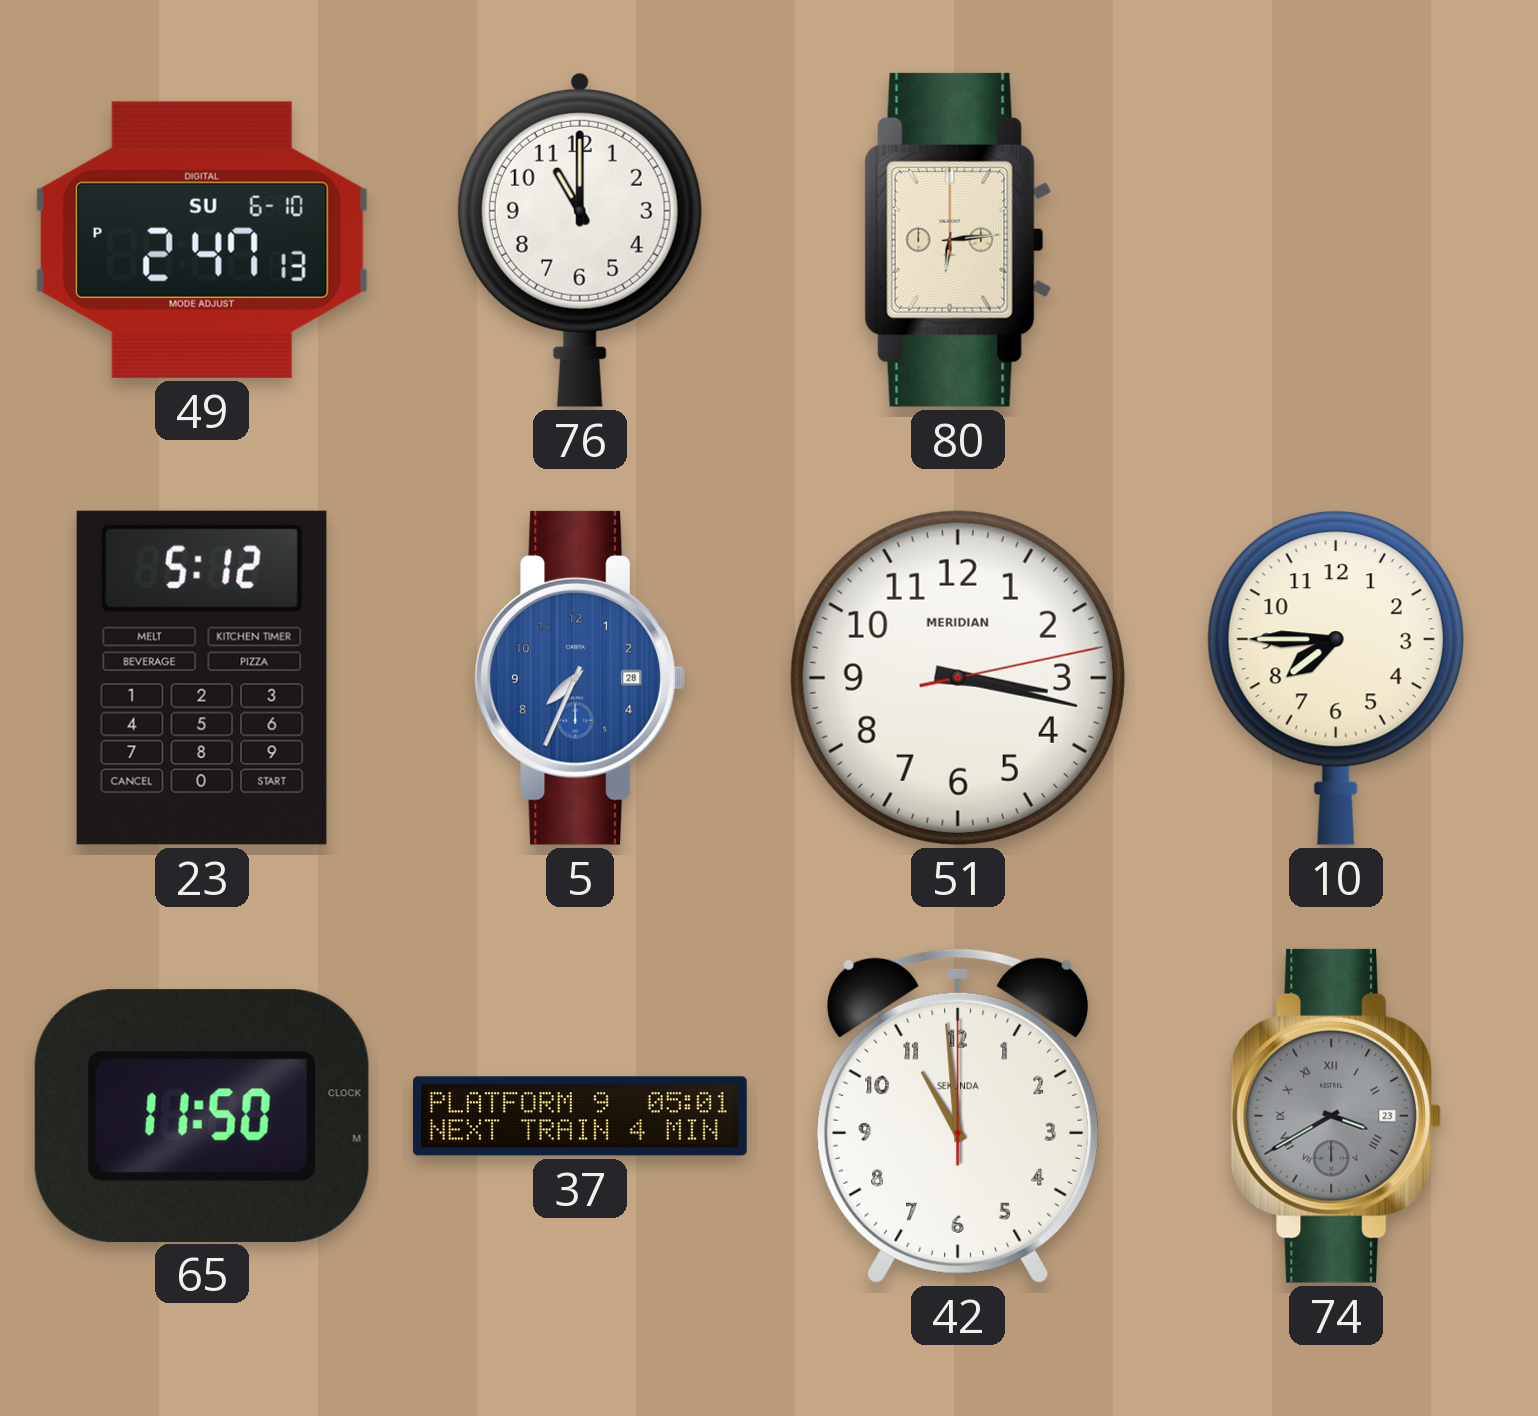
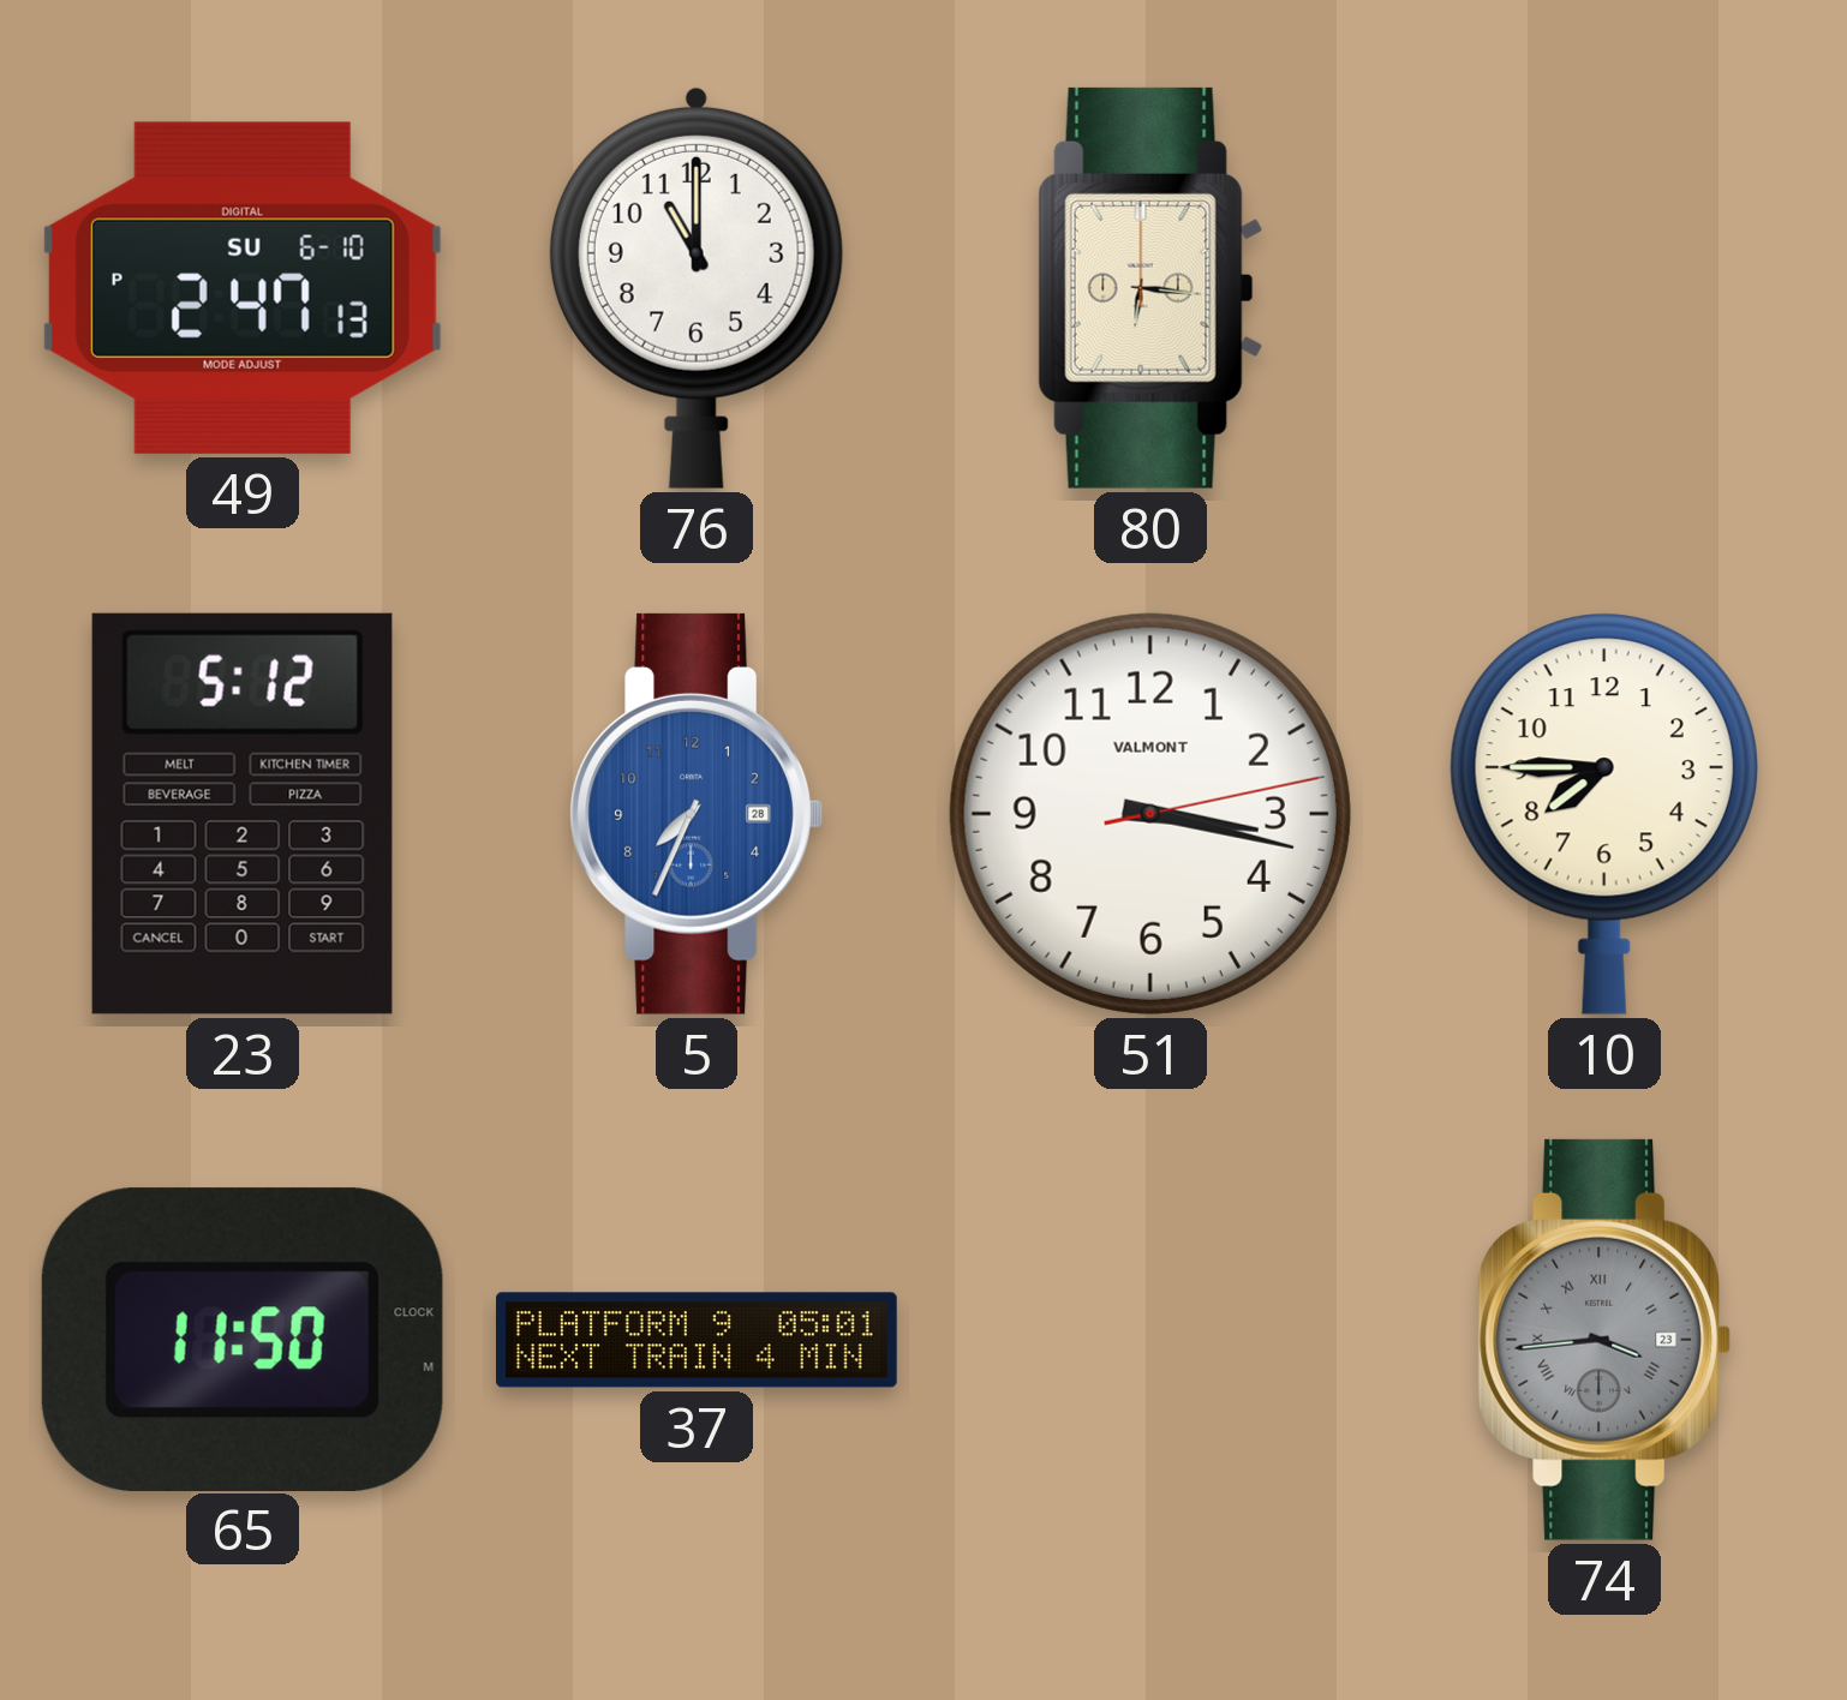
80: 6:14 -> 6:16 (1150, 288)
51 brand: MERIDIAN -> VALMONT (1150, 814)
42: 10:59 -> none (958, 1115)
74: 3:40 -> 3:44 (1603, 1340)
